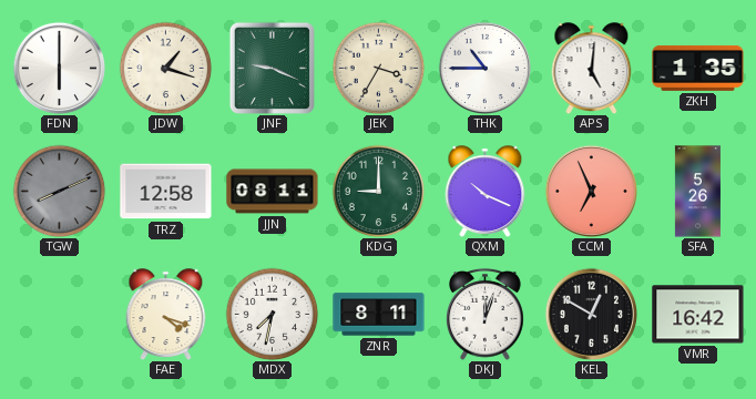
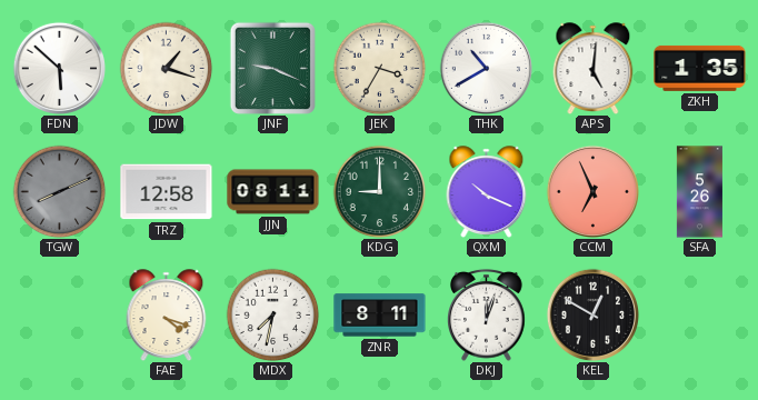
FDN: 6:00 -> 5:52 (59, 68)
THK: 10:45 -> 10:40 (486, 68)
VMR: 16:42 -> none (698, 315)
